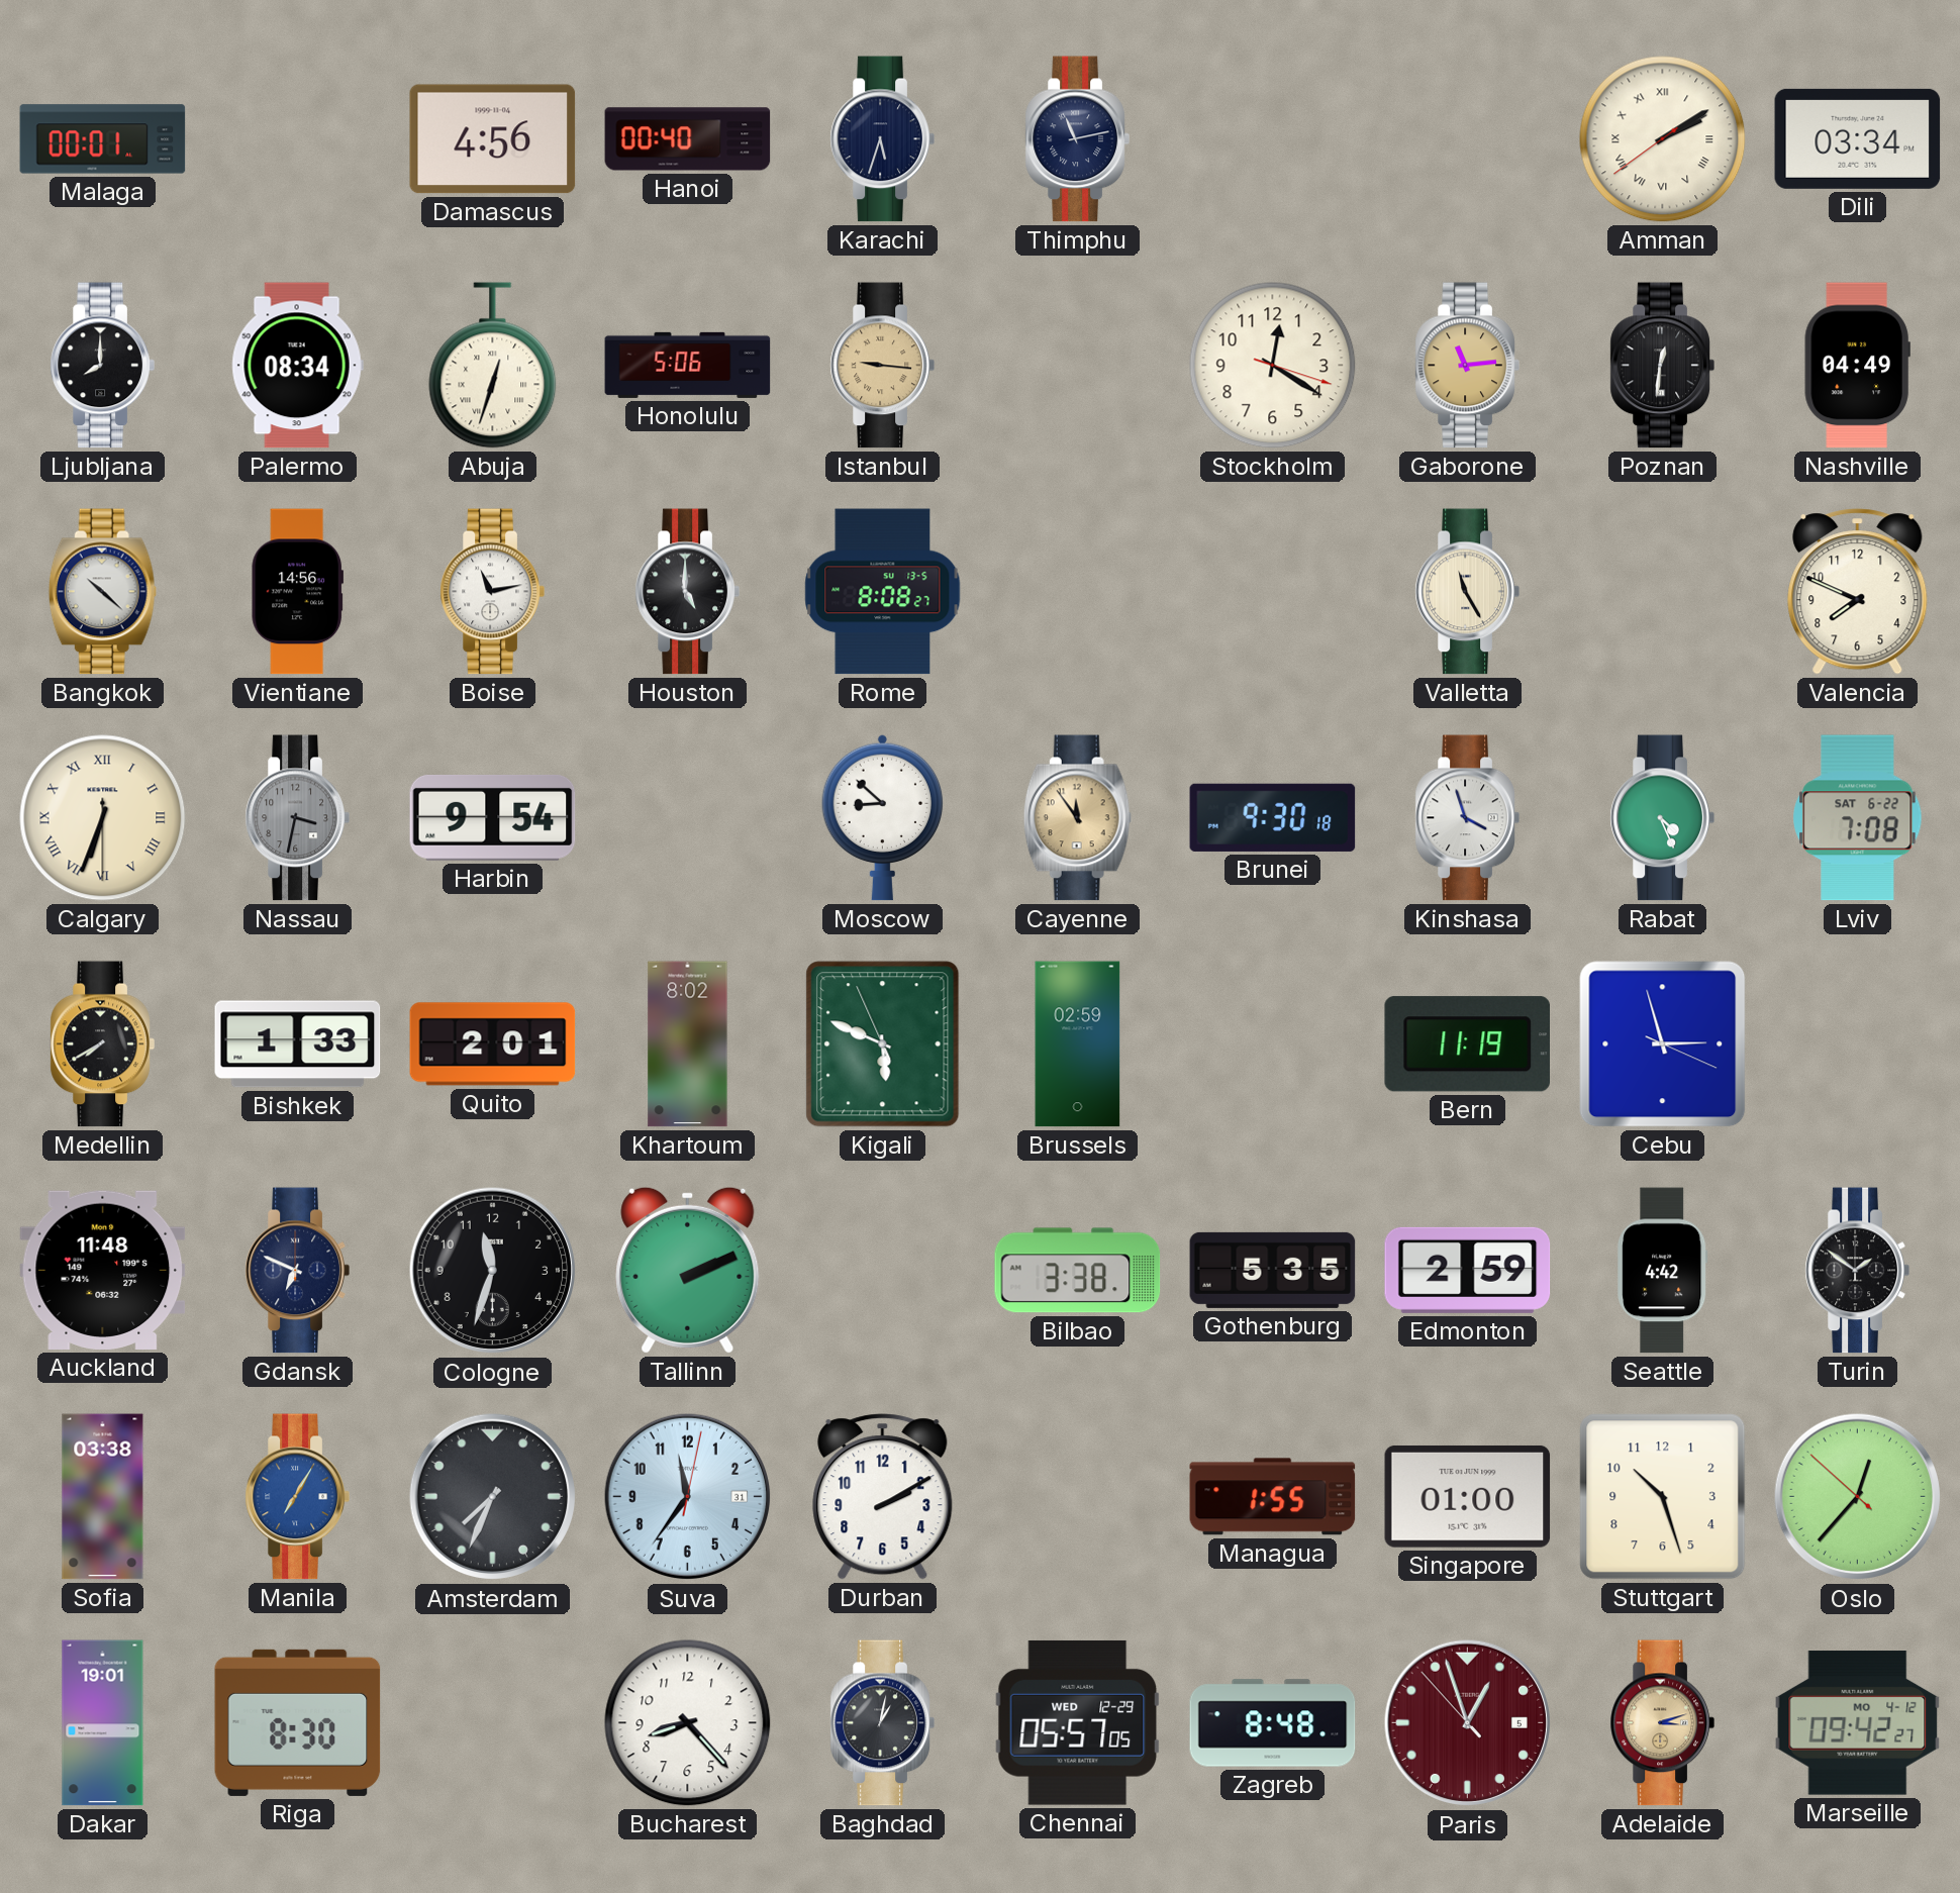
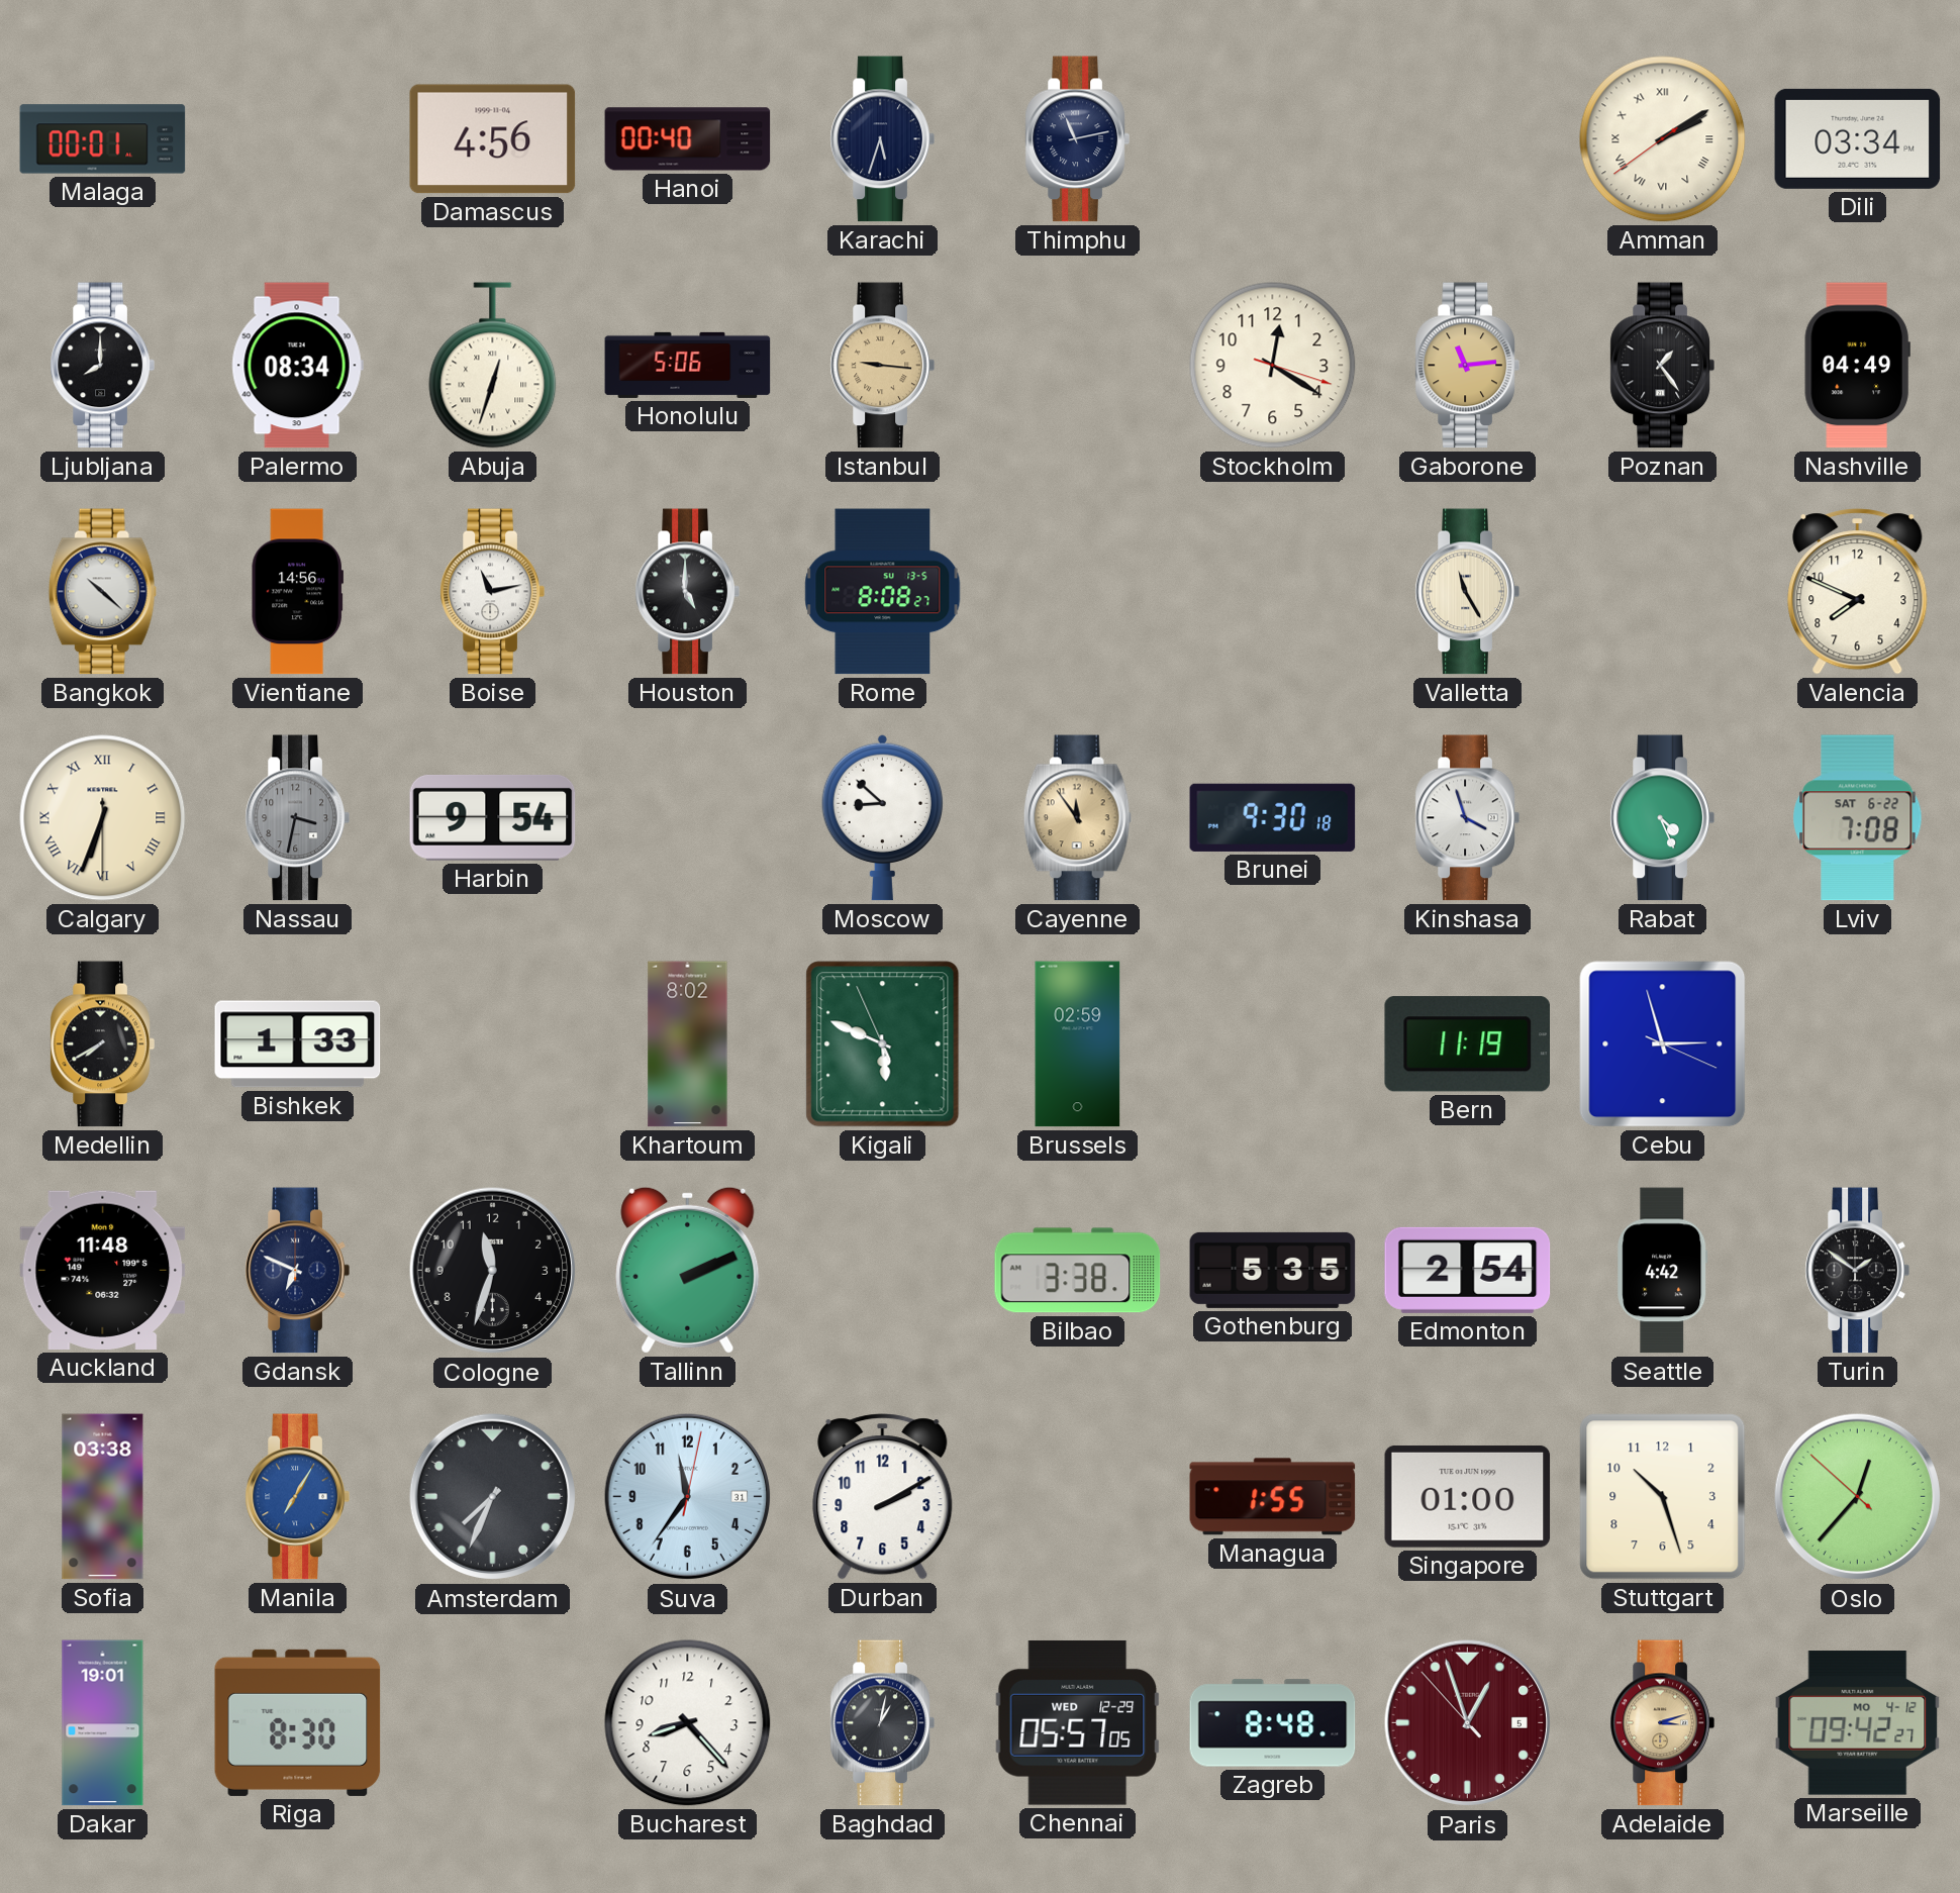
Poznan: 12:31 -> 1:24 (1662, 366)
Quito: 2:01 -> none (493, 1044)
Edmonton: 2:59 -> 2:54 (1468, 1270)
